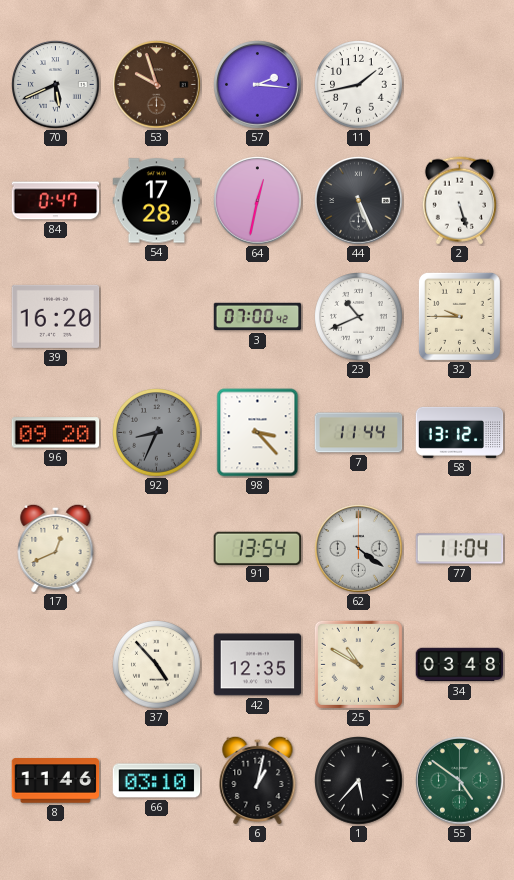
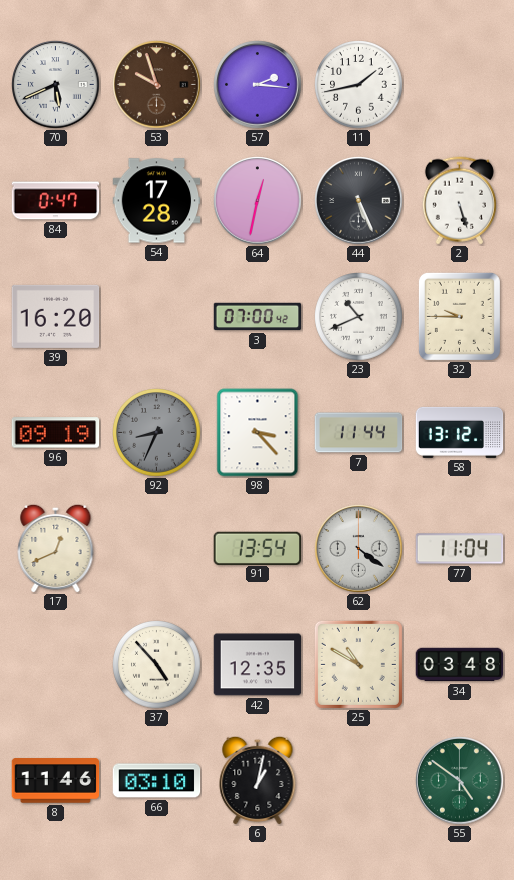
96: 09:20 -> 09:19 (56, 433)
1: 5:37 -> none (359, 781)
